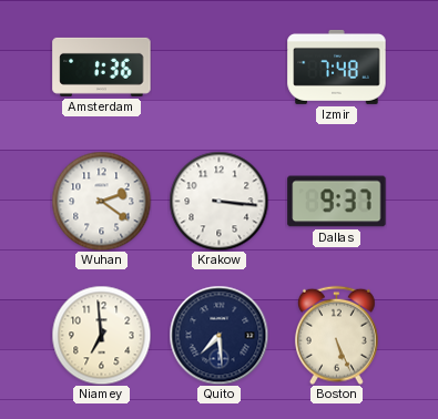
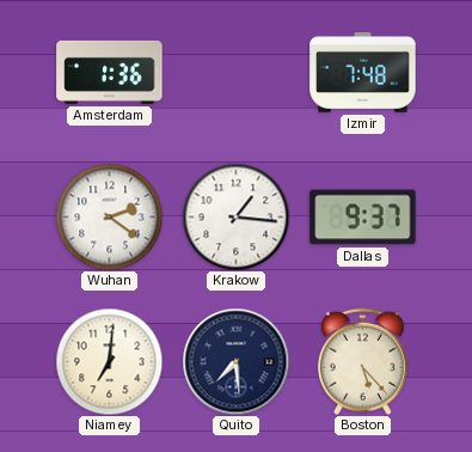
Krakow: 3:16 -> 1:16 (235, 216)
Niamey: 6:59 -> 7:01 (109, 361)
Boston: 5:26 -> 5:23 (362, 361)
